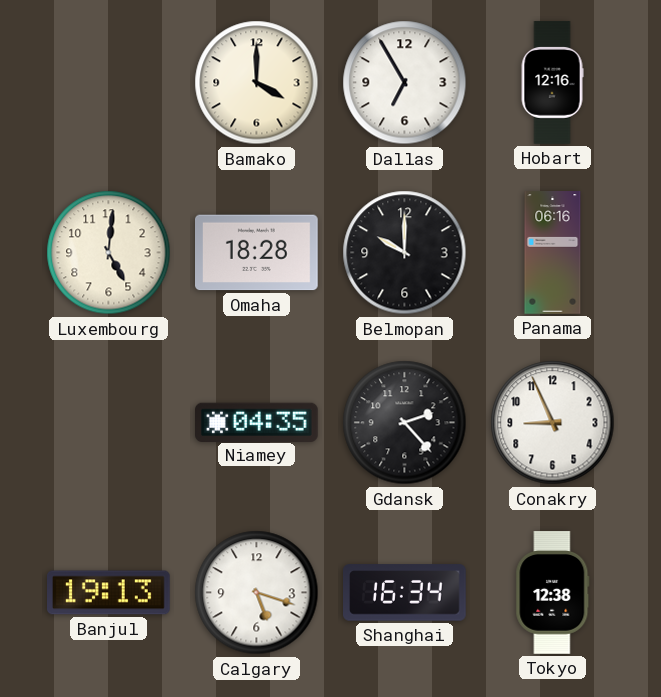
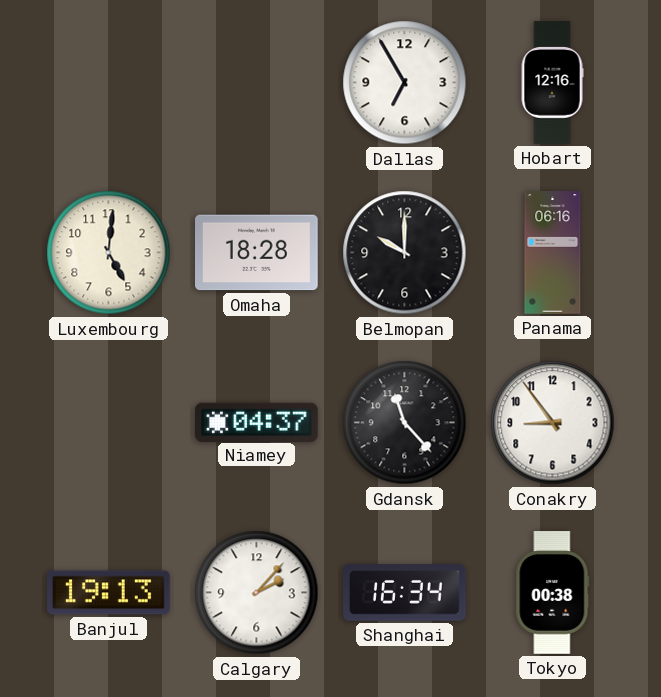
Bamako: 4:00 -> none (257, 83)
Niamey: 04:35 -> 04:37 (257, 422)
Gdansk: 2:23 -> 11:23 (405, 423)
Conakry: 8:56 -> 8:54 (553, 423)
Calgary: 5:18 -> 2:07 (257, 593)
Tokyo: 12:38 -> 00:38 (553, 593)
